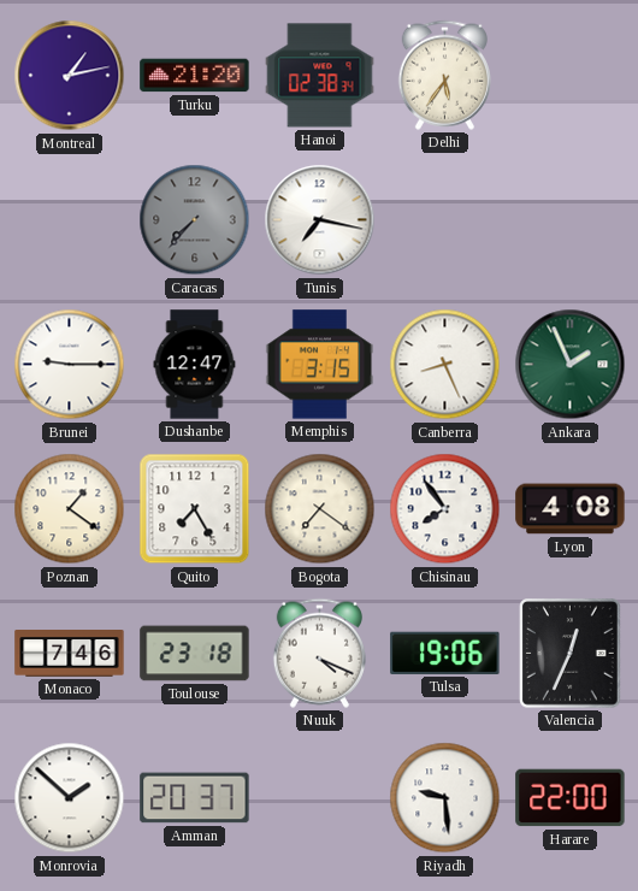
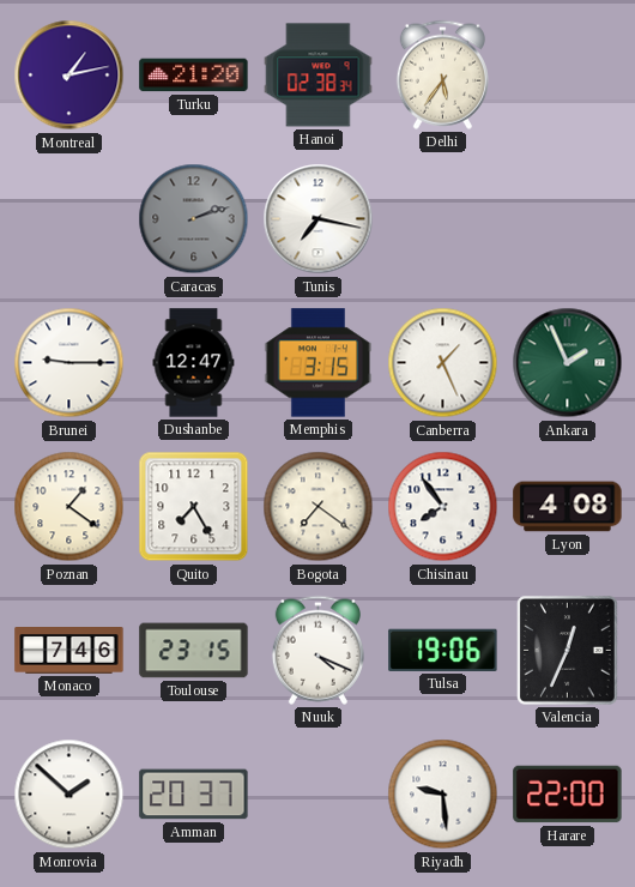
Caracas: 7:37 -> 2:12 (194, 219)
Canberra: 8:26 -> 1:26 (443, 363)
Toulouse: 23:18 -> 23:15 (194, 651)
